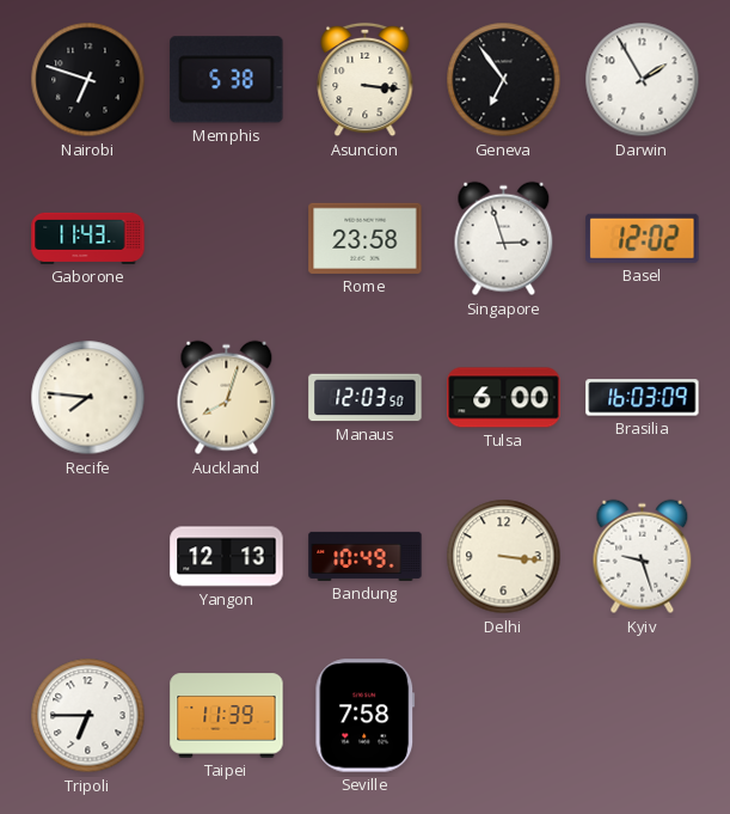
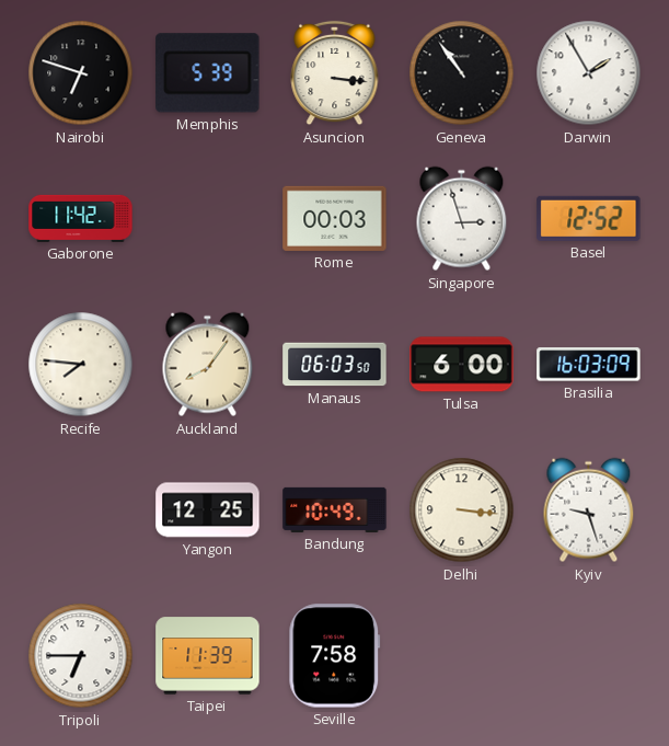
Memphis: 5:38 -> 5:39 (208, 73)
Geneva: 6:54 -> 10:54 (462, 73)
Gaborone: 11:43 -> 11:42 (81, 218)
Rome: 23:58 -> 00:03 (335, 218)
Basel: 12:02 -> 12:52 (589, 218)
Auckland: 8:03 -> 8:06 (208, 365)
Manaus: 12:03 -> 06:03 (335, 365)
Yangon: 12:13 -> 12:25 (208, 510)
